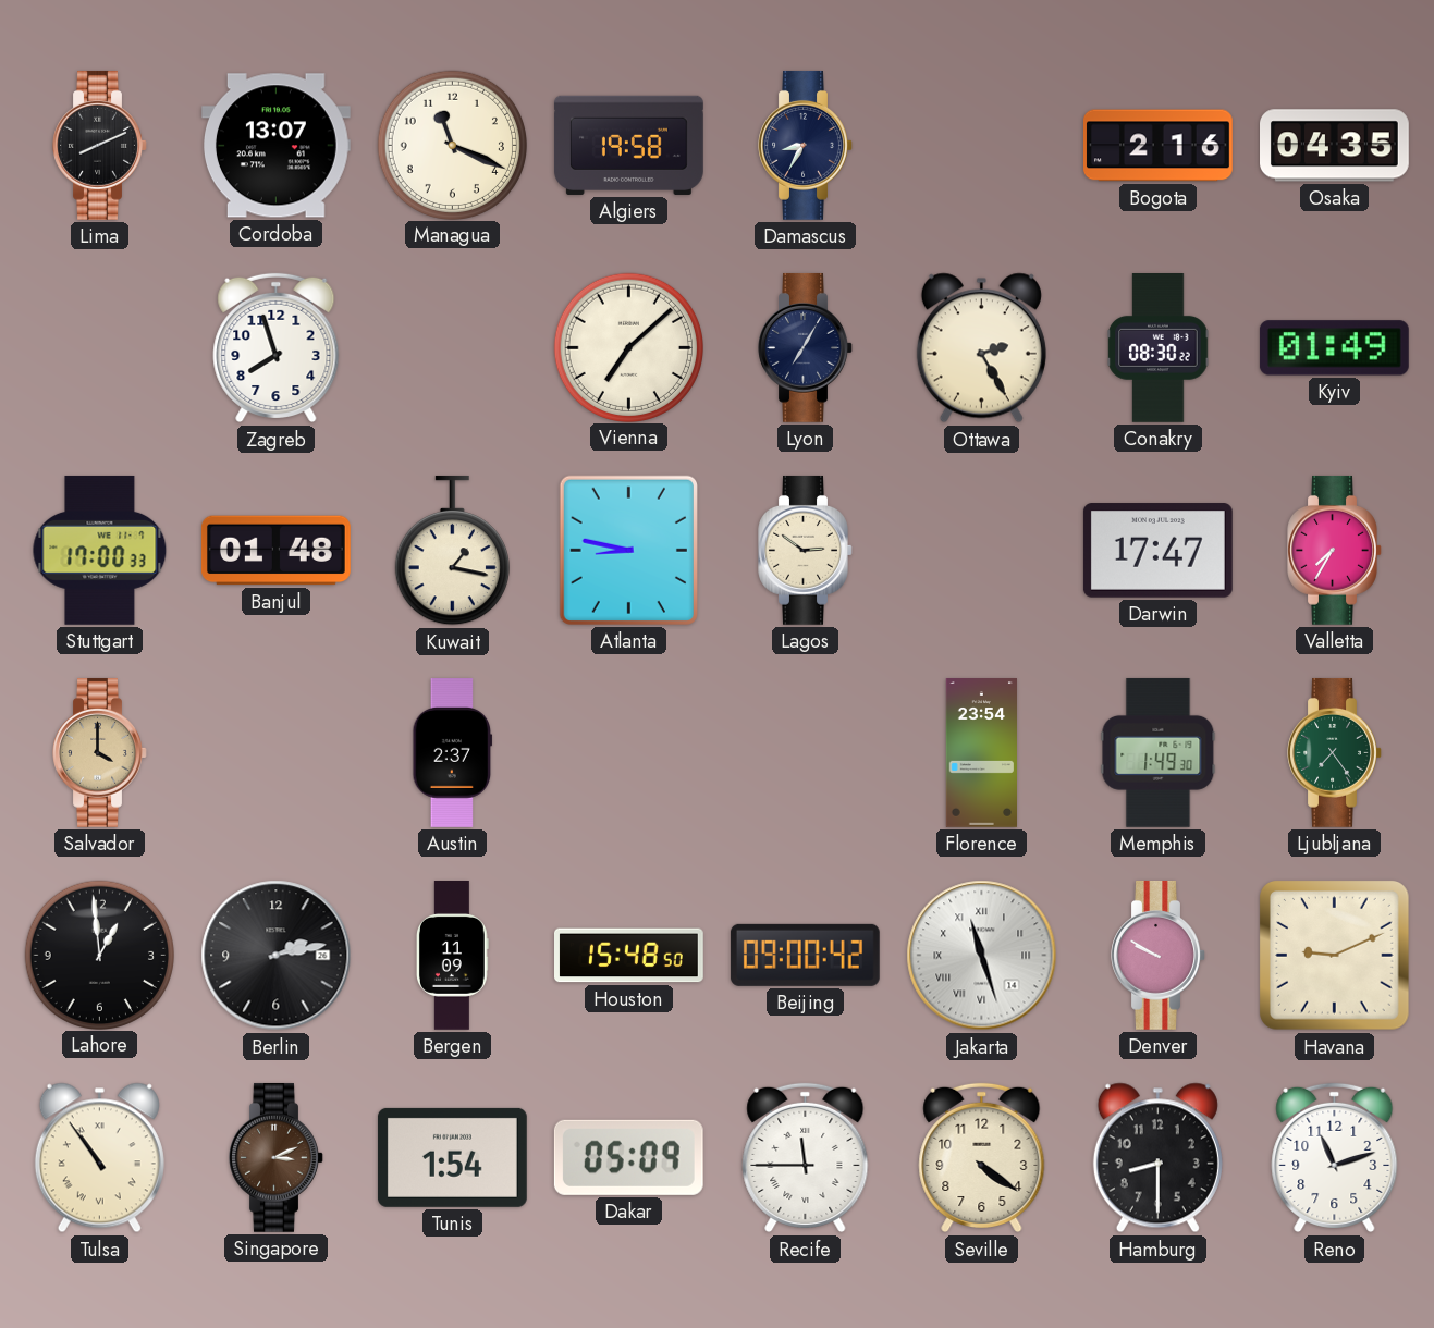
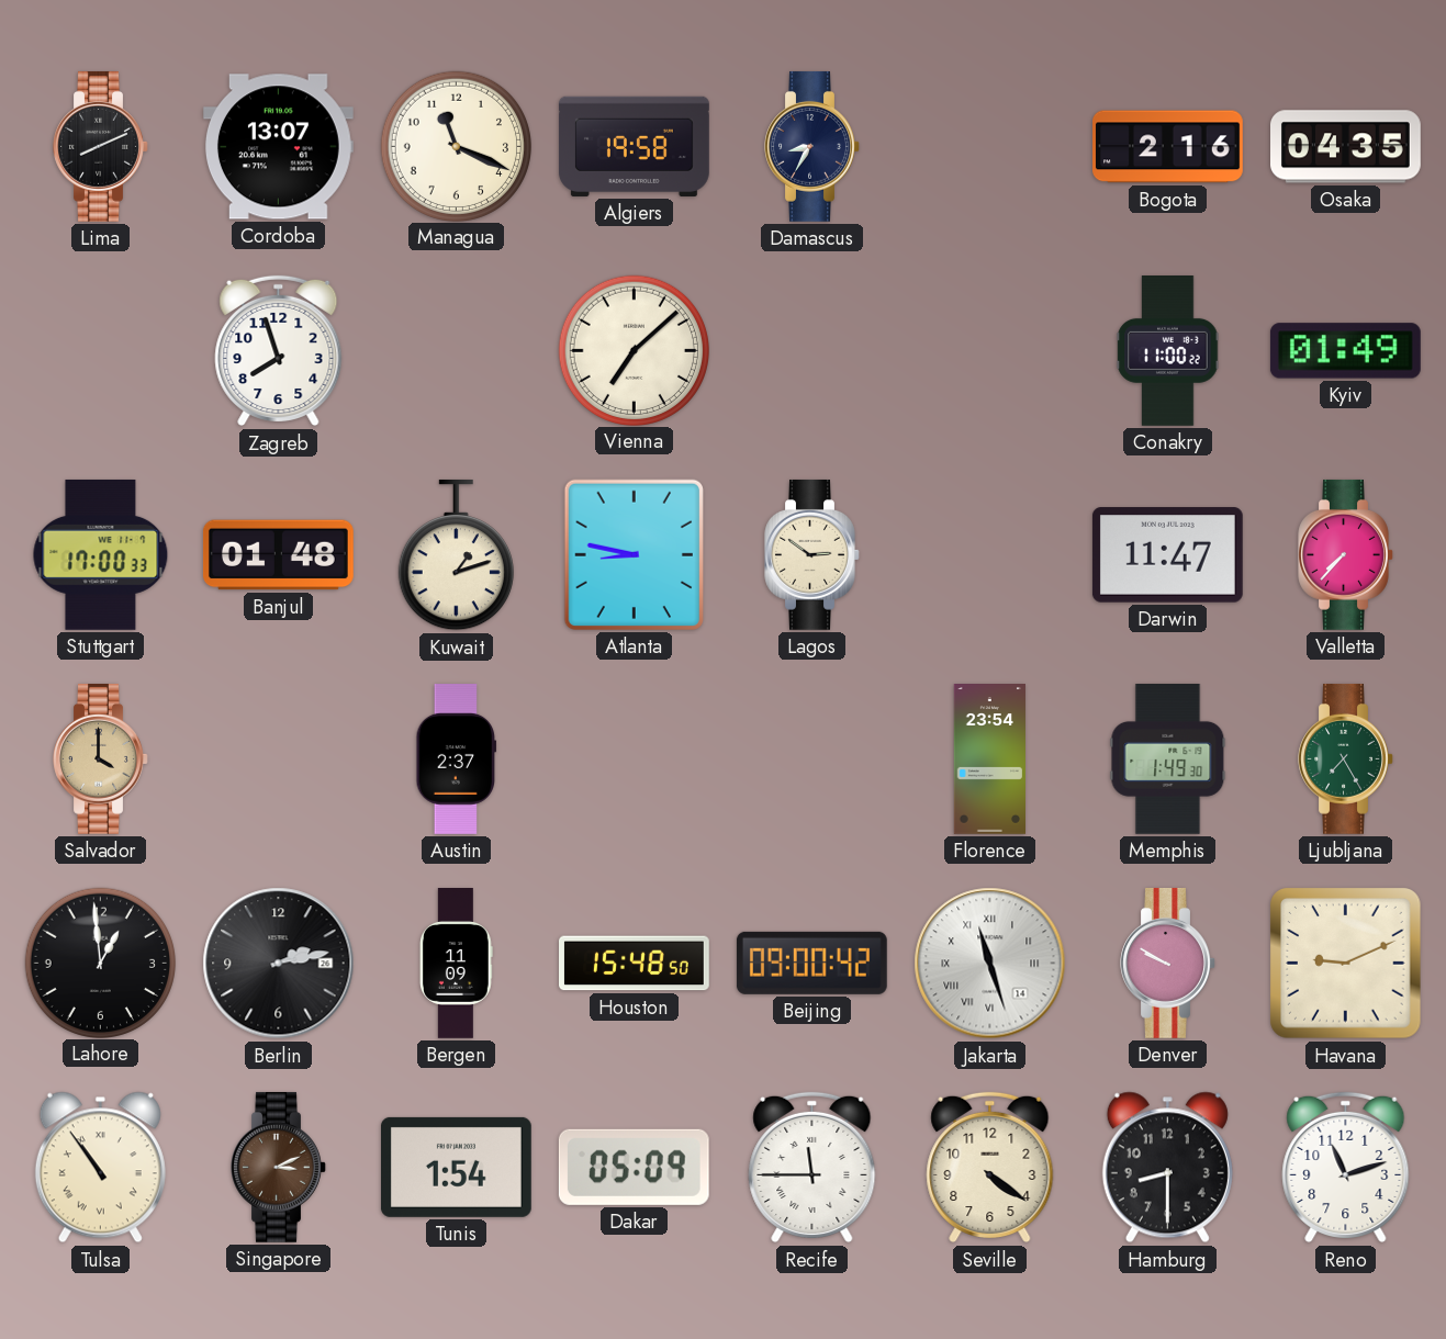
Lyon: 7:05 -> none (806, 347)
Ottawa: 2:25 -> none (981, 348)
Conakry: 08:30 -> 11:00 (1168, 351)
Kuwait: 1:17 -> 1:12 (456, 555)
Darwin: 17:47 -> 11:47 (1167, 555)
Valletta: 7:35 -> 7:37 (1346, 554)
Ljubljana: 7:24 -> 7:25 (1346, 758)
